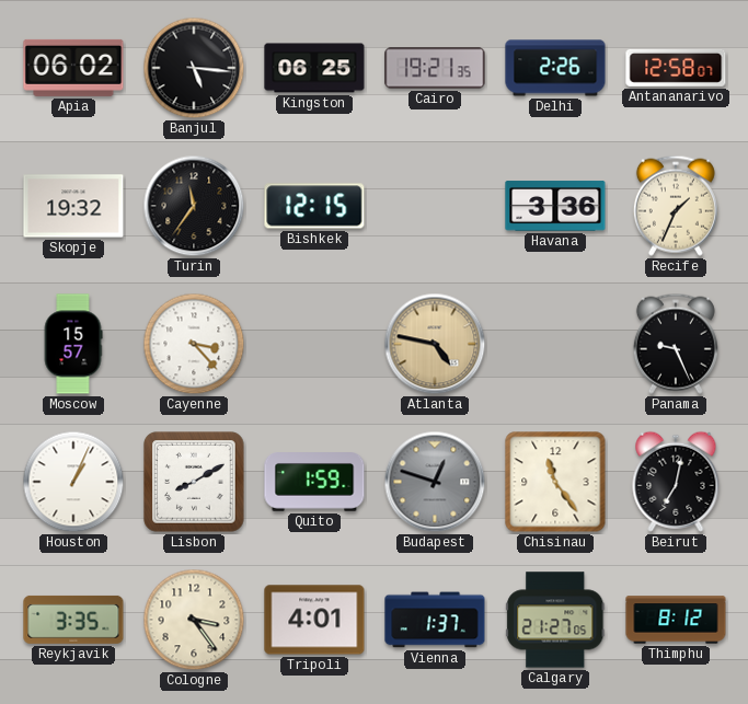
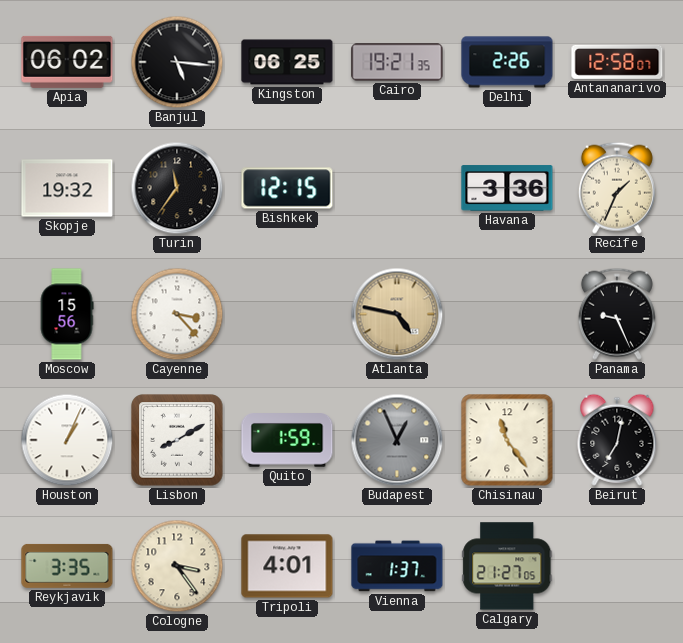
Moscow: 15:57 -> 15:56 (67, 314)
Budapest: 12:48 -> 12:56 (397, 440)
Thimphu: 8:12 -> none (676, 620)
